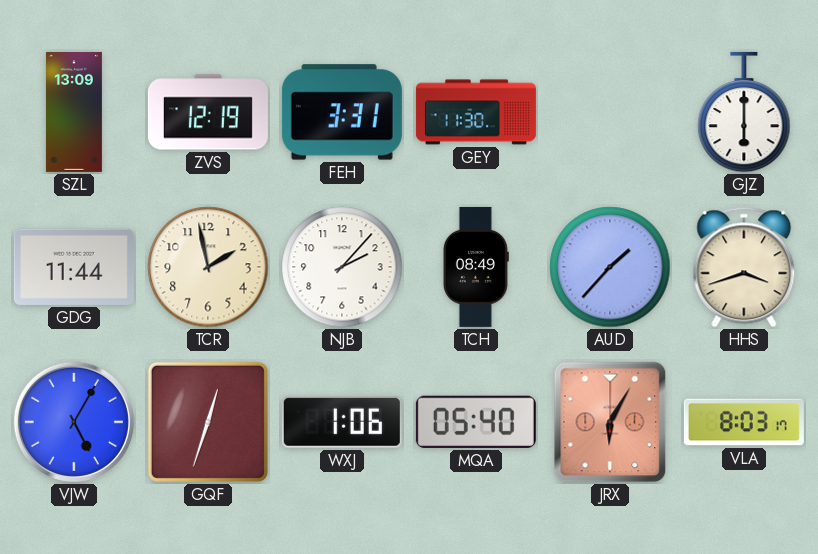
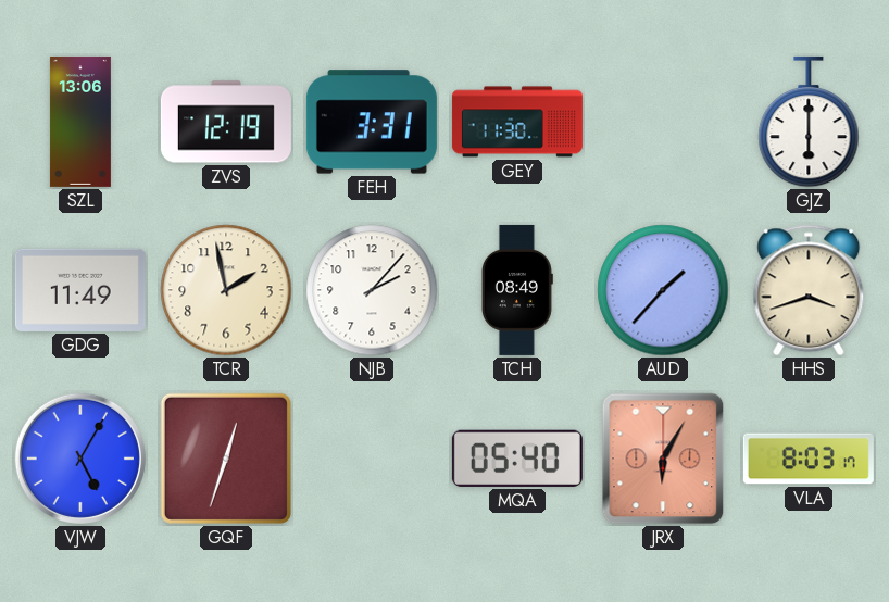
SZL: 13:09 -> 13:06 (80, 122)
GDG: 11:44 -> 11:49 (80, 290)
WXJ: 1:06 -> none (342, 422)
